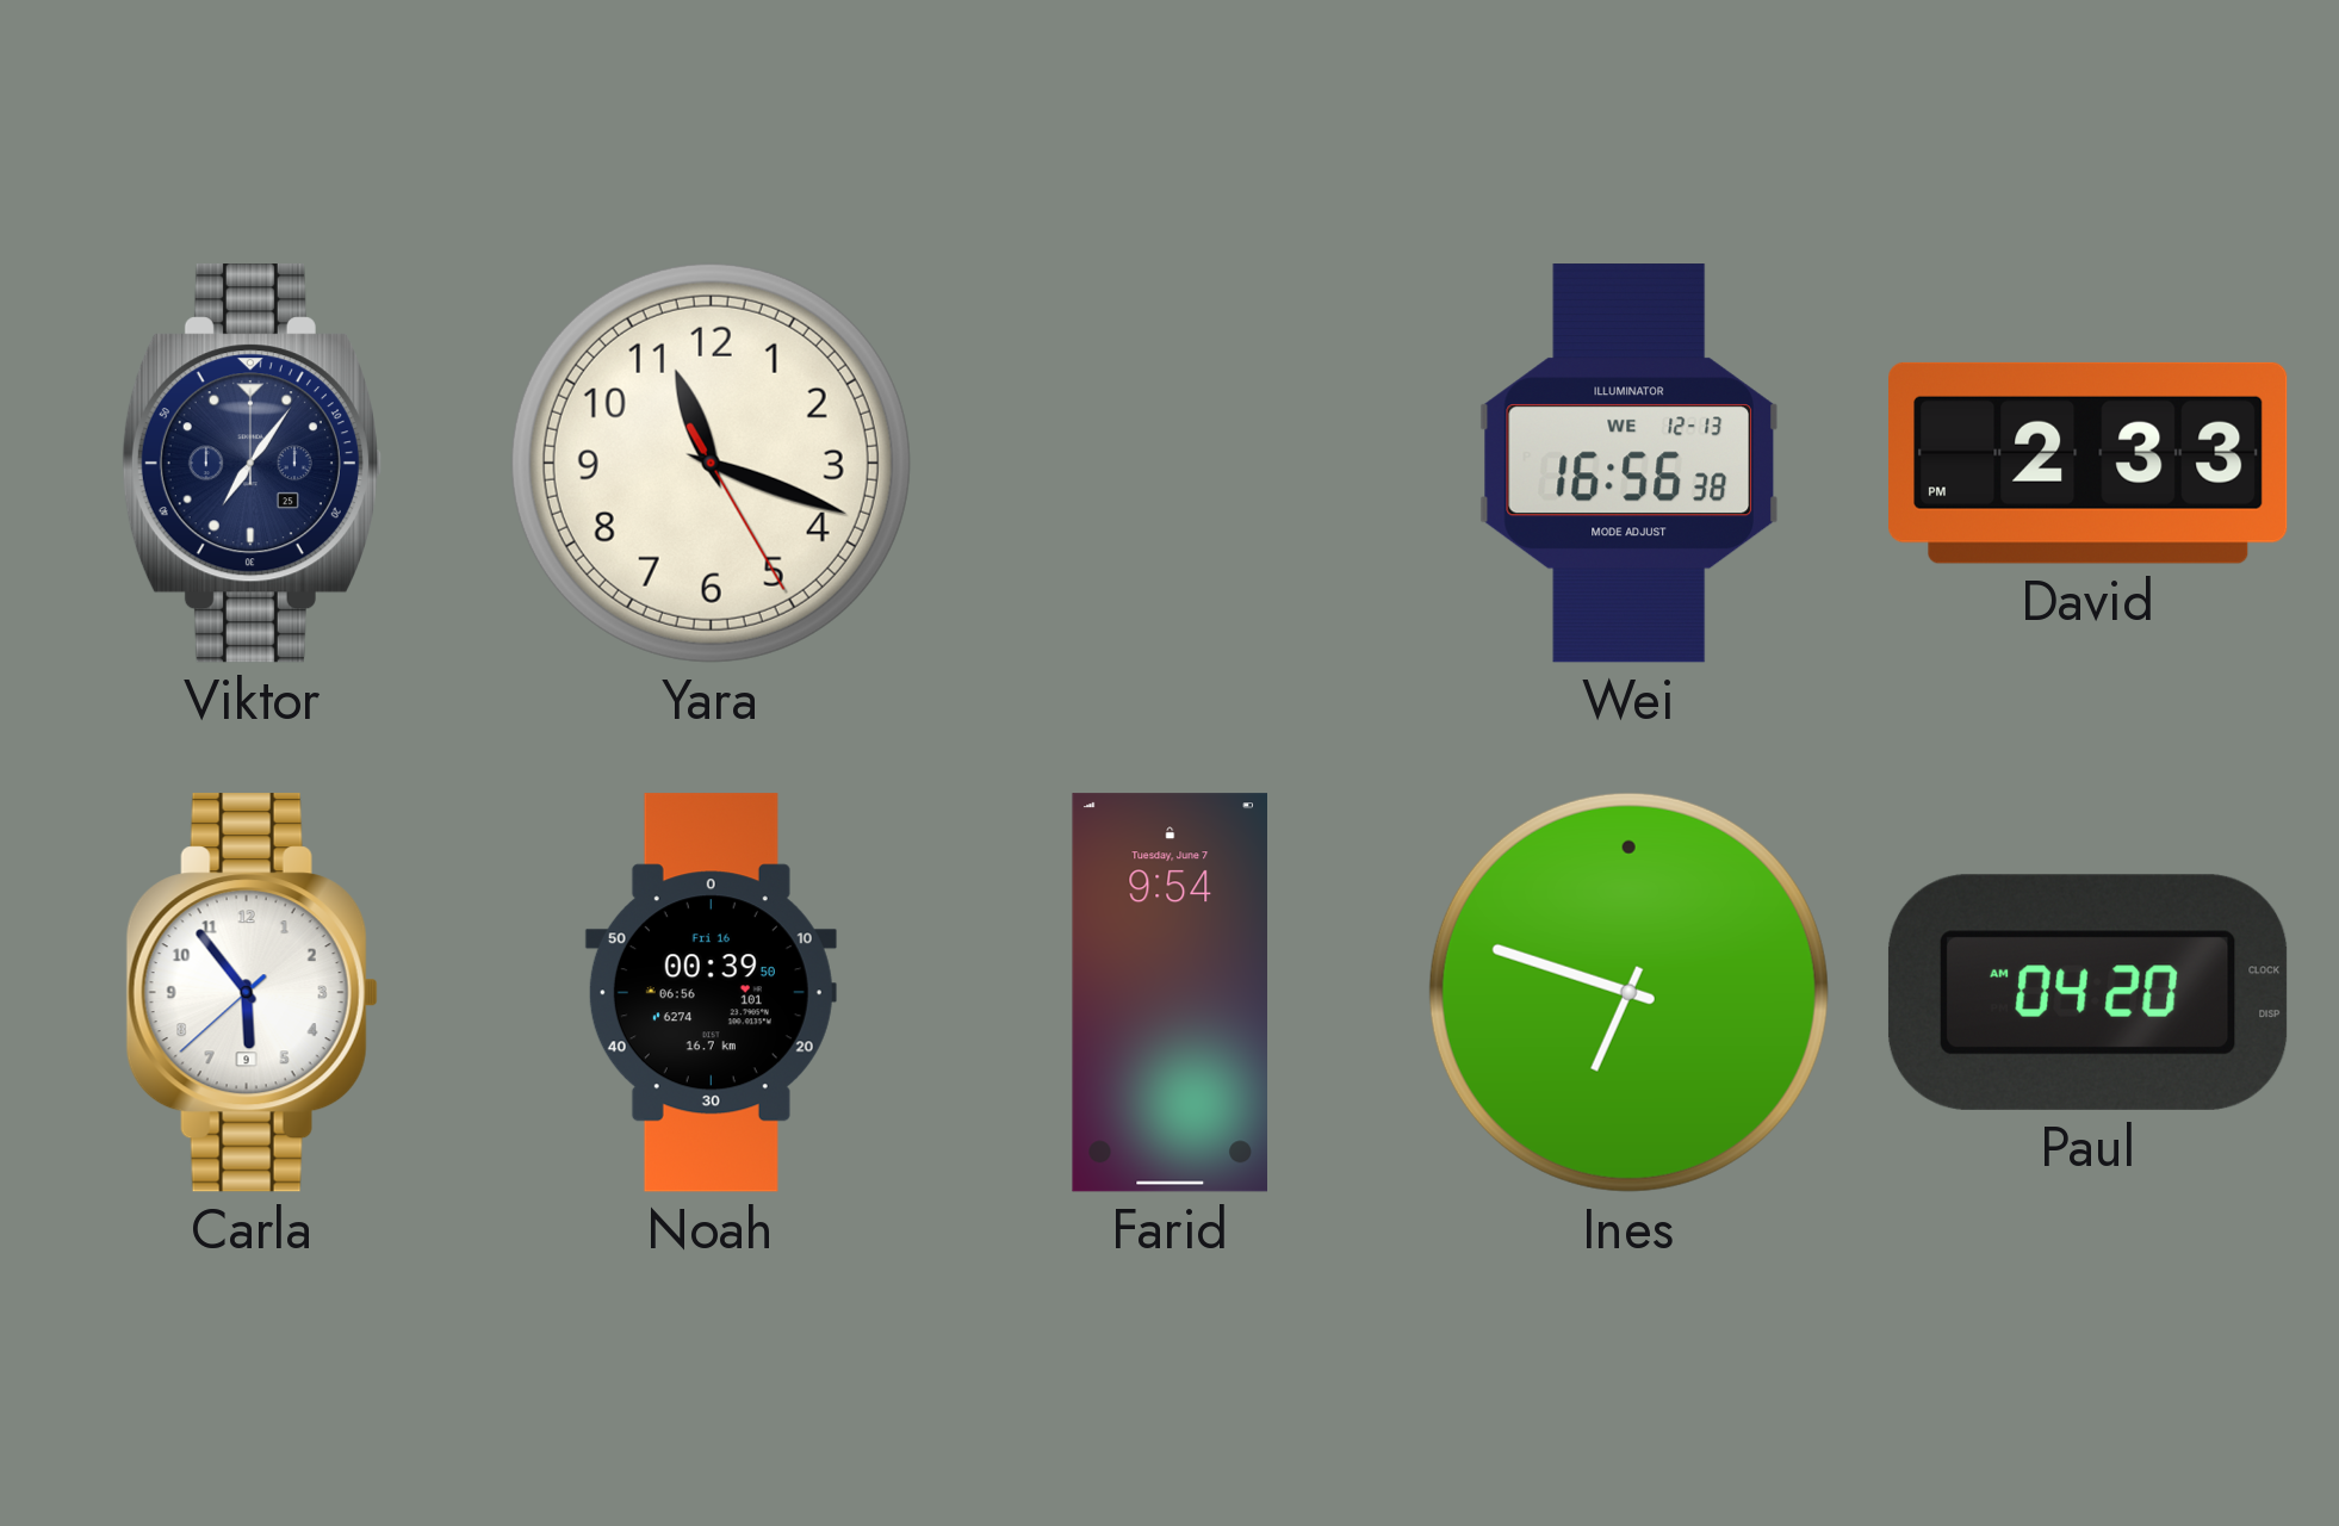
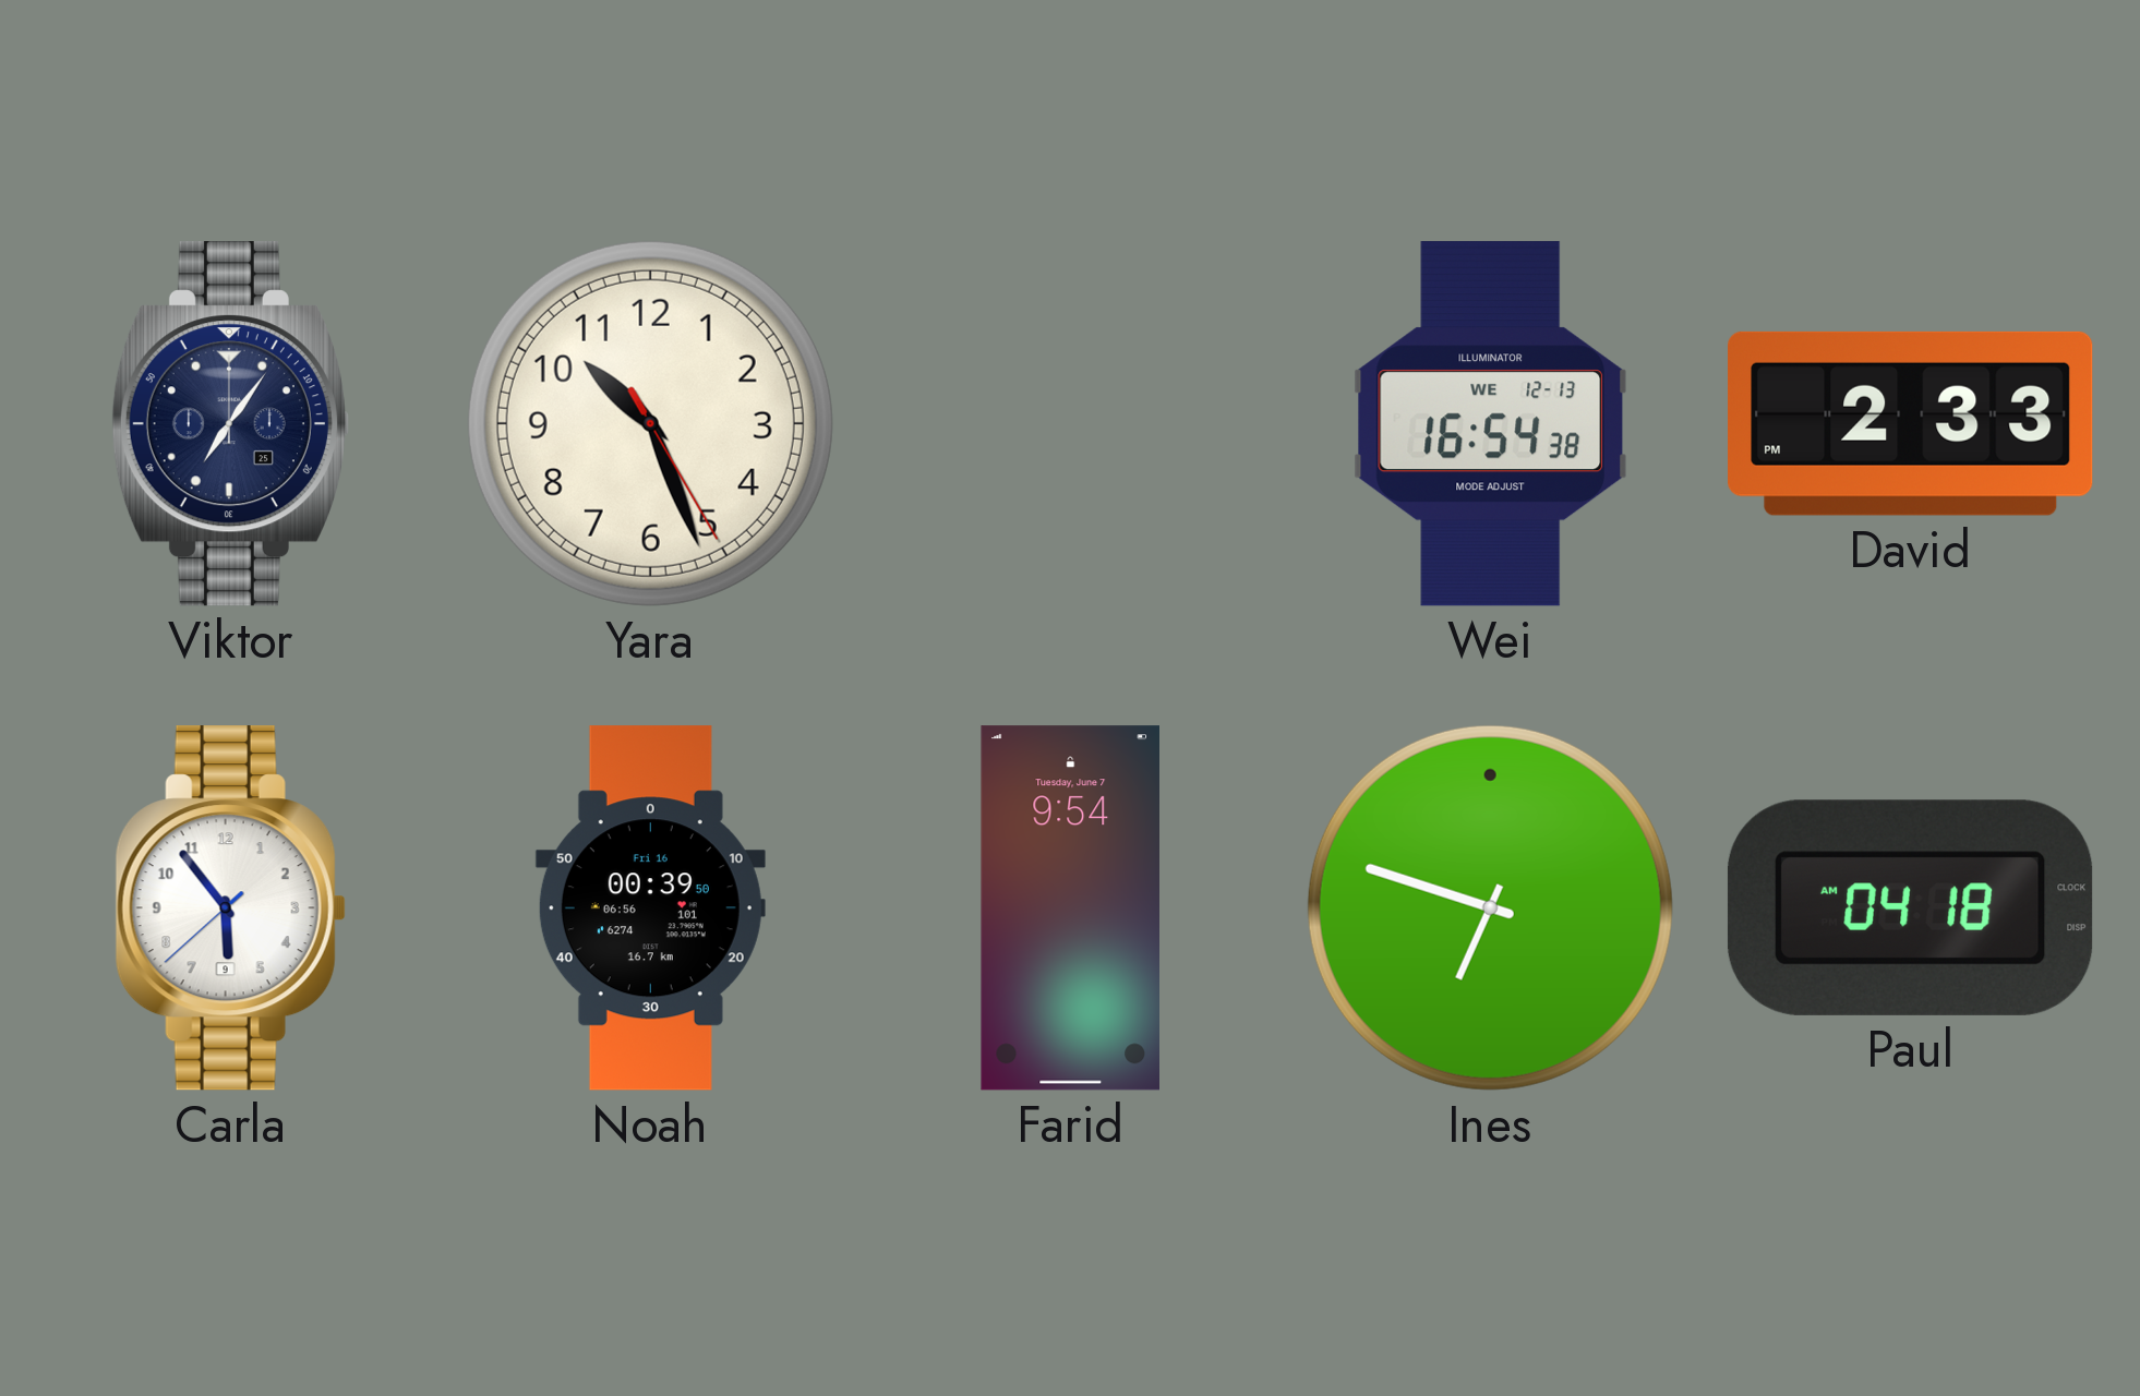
Yara: 11:18 -> 10:26 (650, 423)
Wei: 16:56 -> 16:54 (1490, 424)
Paul: 04:20 -> 04:18 (1910, 907)
